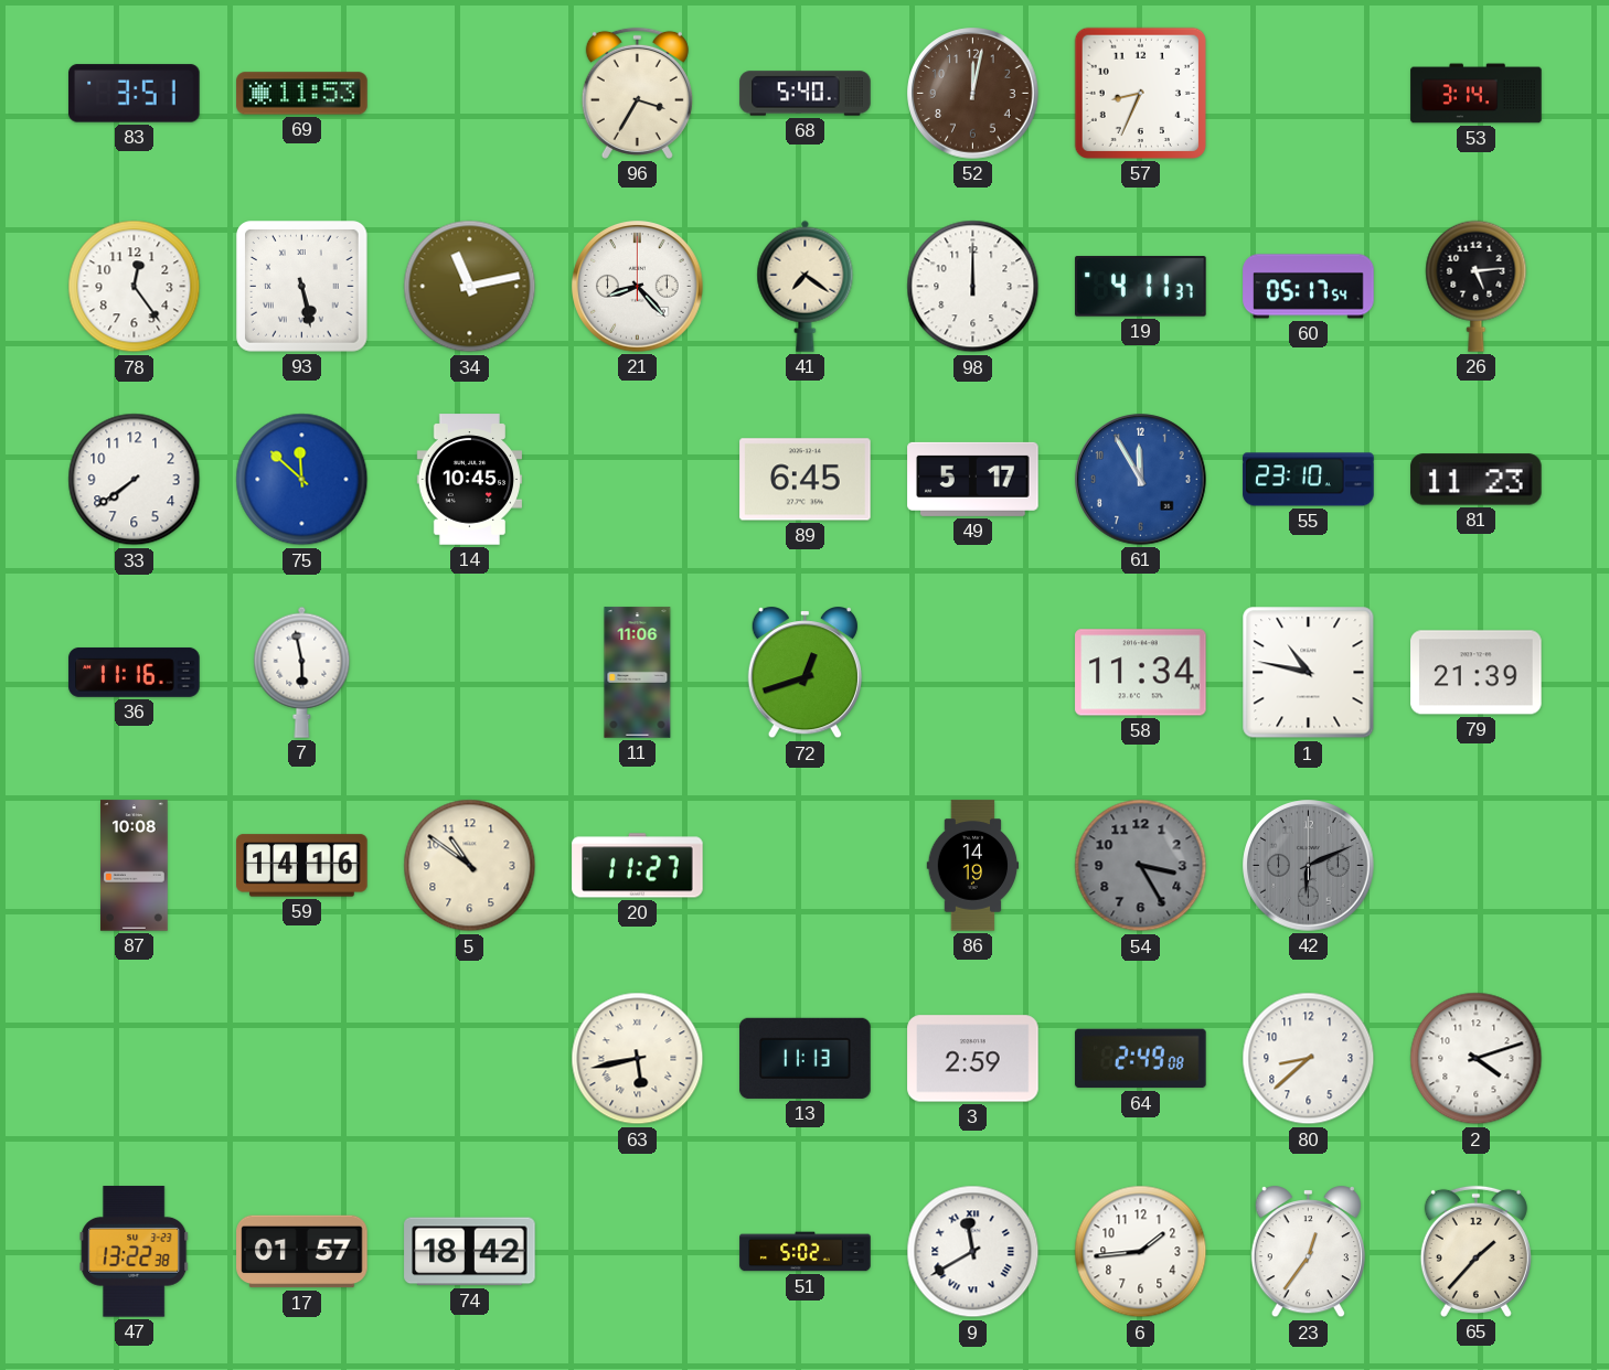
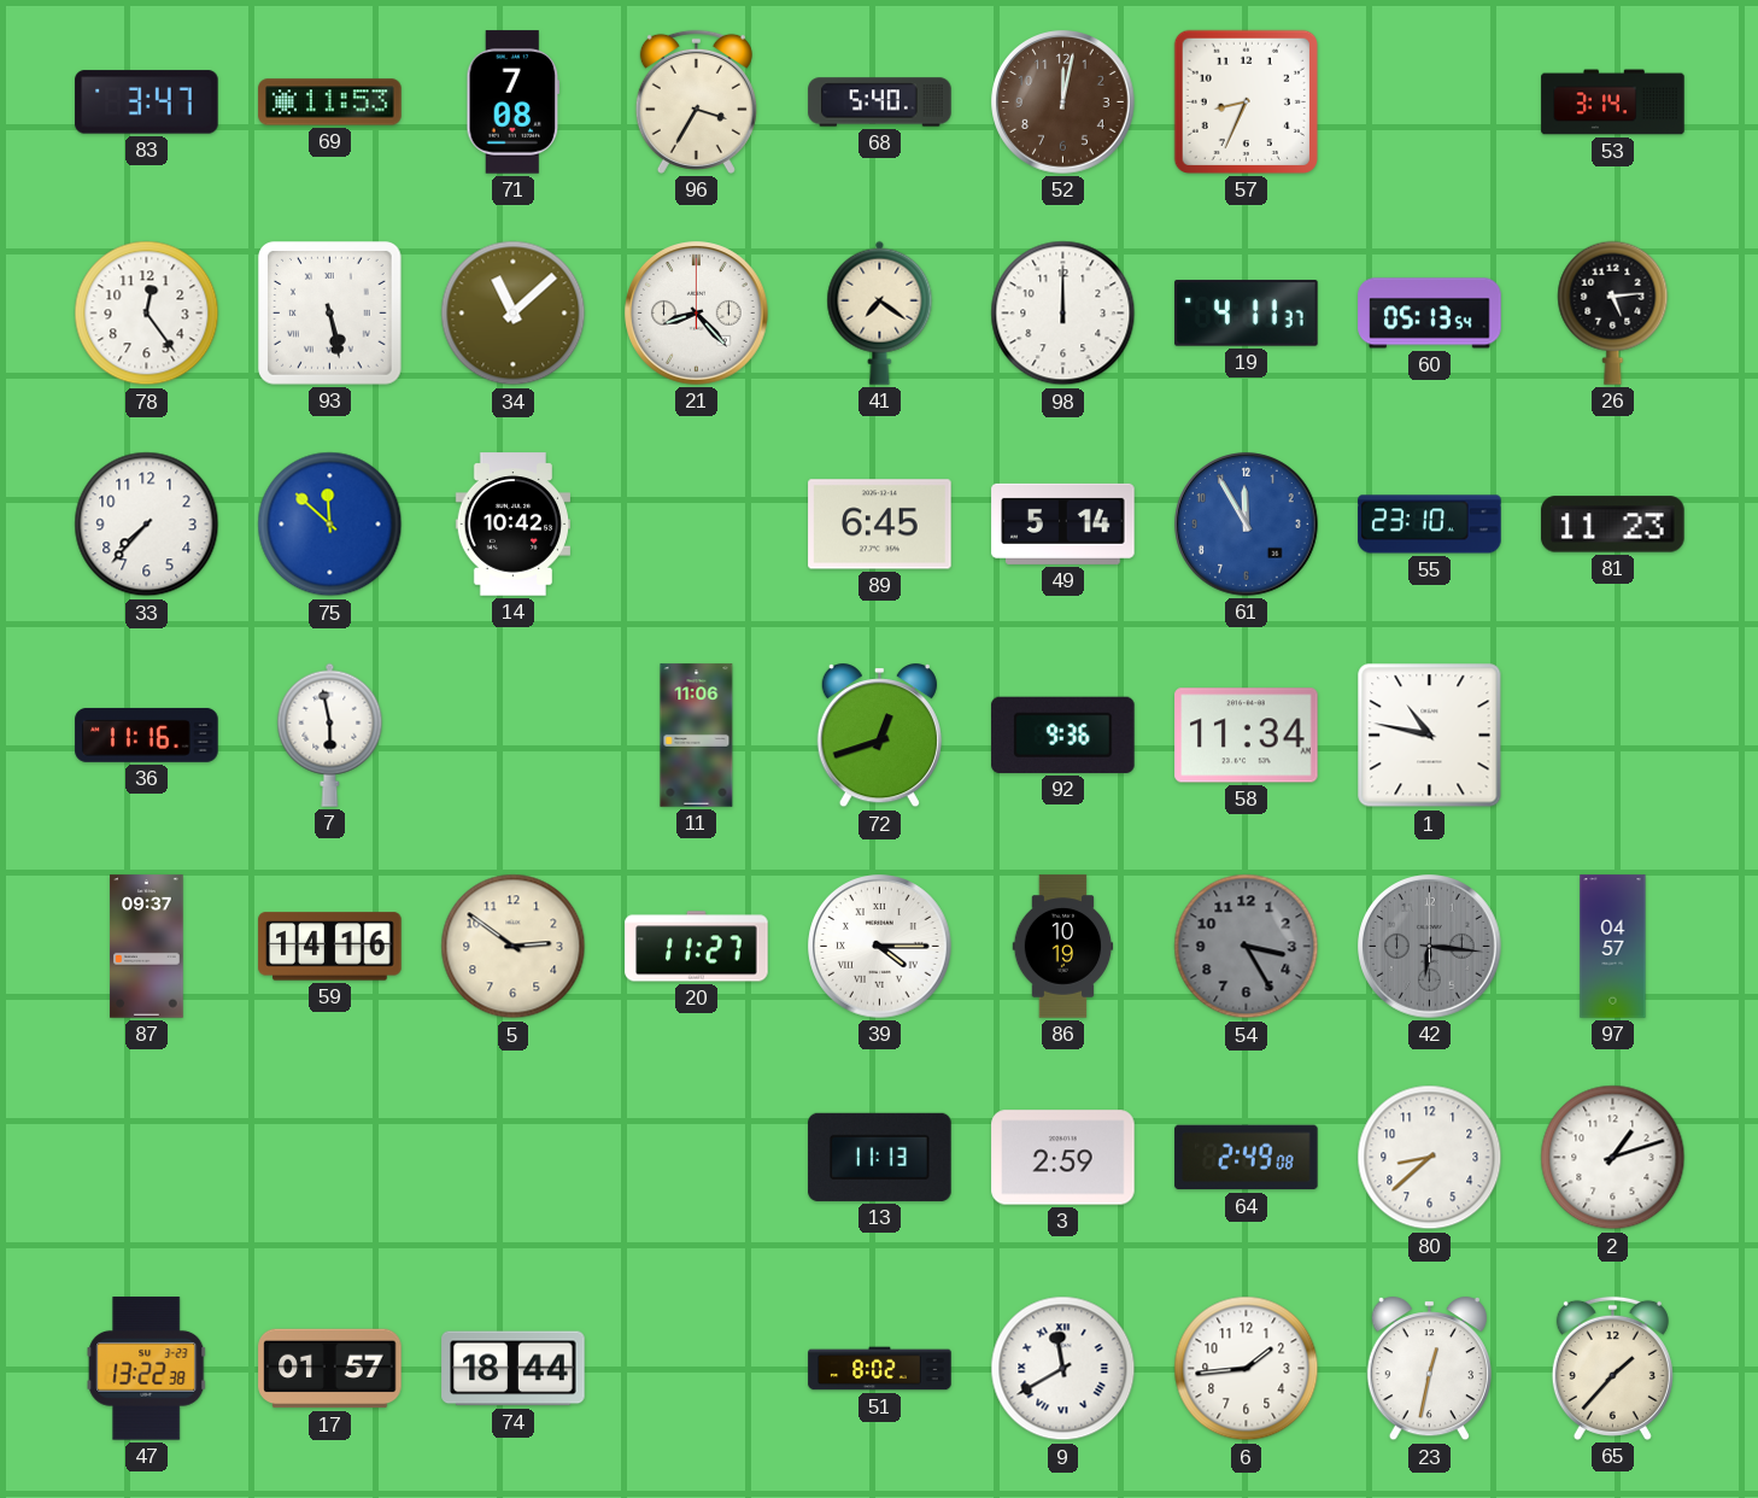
83: 3:51 -> 3:47 (147, 103)
71: none -> 7:08 (514, 103)
34: 11:13 -> 11:08 (514, 314)
60: 05:17 -> 05:13 (1430, 314)
33: 7:39 -> 7:37 (147, 525)
14: 10:45 -> 10:42 (514, 525)
49: 5:17 -> 5:14 (1063, 523)
92: none -> 9:36 (1063, 735)
79: 21:39 -> none (1477, 673)
87: 10:08 -> 09:37 (147, 947)
5: 10:51 -> 2:51 (514, 947)
39: none -> 4:15 (880, 947)
86: 14:19 -> 10:19 (1063, 947)
42: 6:11 -> 6:16 (1430, 947)
97: none -> 04:57 (1613, 947)
63: 5:43 -> none (638, 1059)
2: 4:12 -> 1:12 (1613, 1158)
74: 18:42 -> 18:44 (514, 1369)
51: 5:02 -> 8:02 (880, 1369)
23: 12:36 -> 12:32 (1429, 1369)
